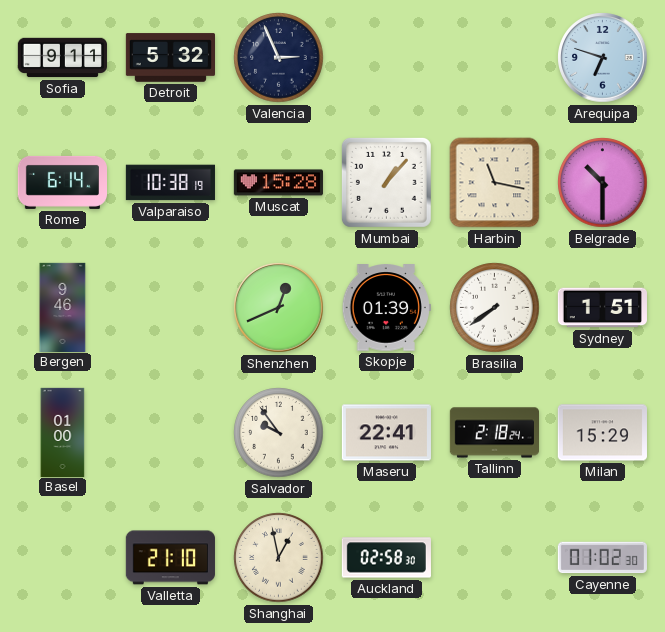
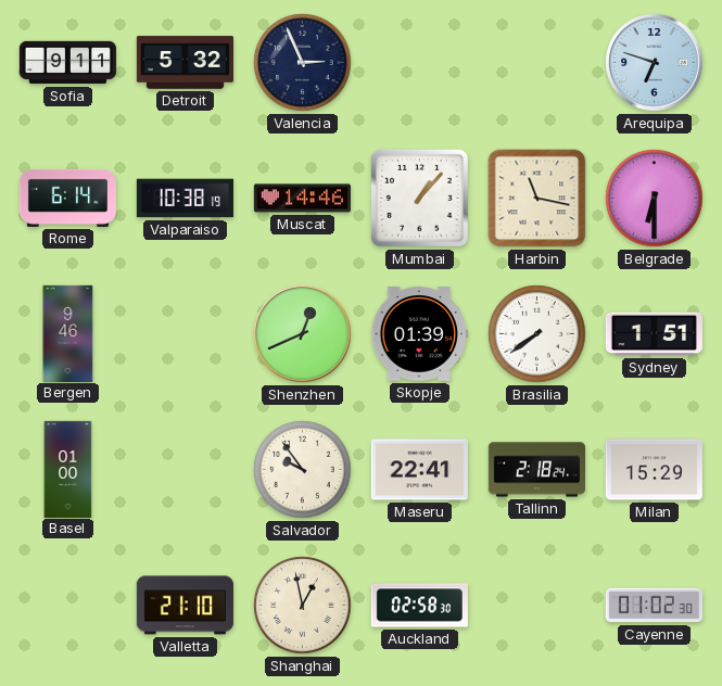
Muscat: 15:28 -> 14:46 (302, 199)
Belgrade: 10:30 -> 6:30 (655, 199)
